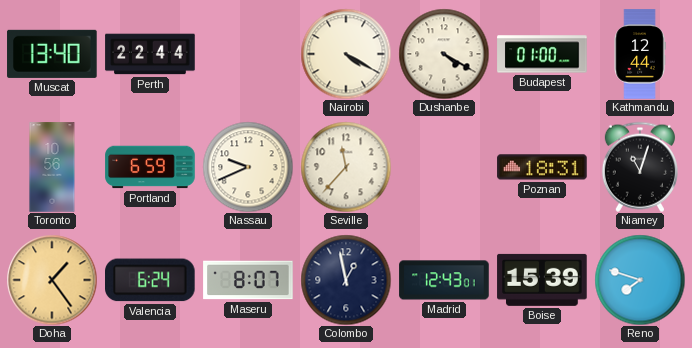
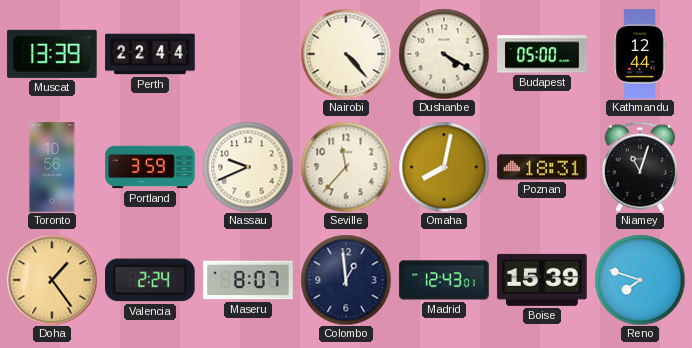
Muscat: 13:40 -> 13:39 (52, 54)
Nairobi: 4:20 -> 4:23 (346, 54)
Budapest: 01:00 -> 05:00 (542, 54)
Portland: 6:59 -> 3:59 (150, 167)
Omaha: none -> 8:02 (444, 167)
Valencia: 6:24 -> 2:24 (151, 280)
Colombo: 12:58 -> 12:59 (346, 280)
